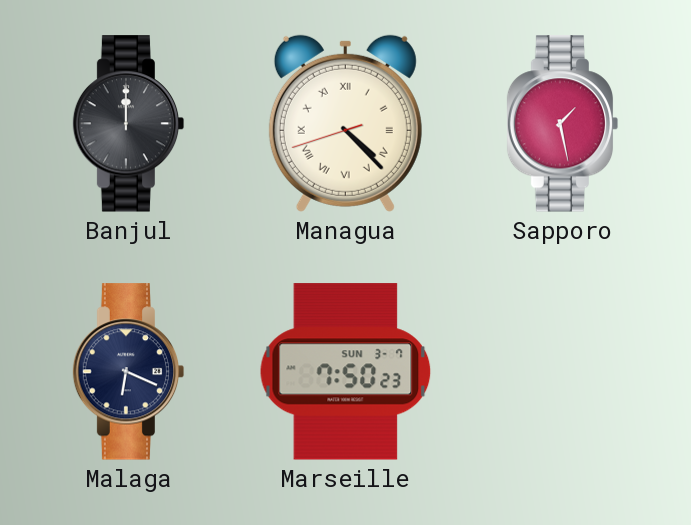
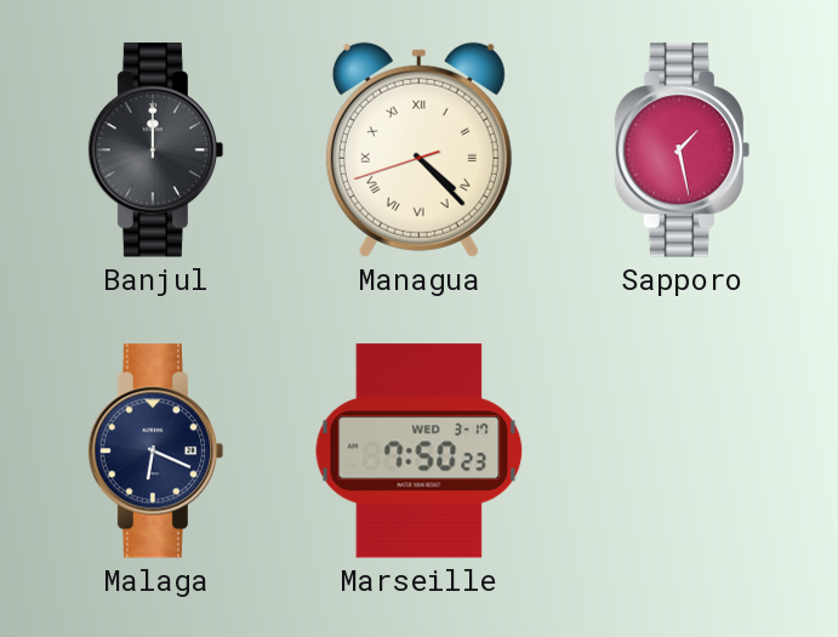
Marseille date: SUN 3-7 -> WED 3-17 (420, 451)
